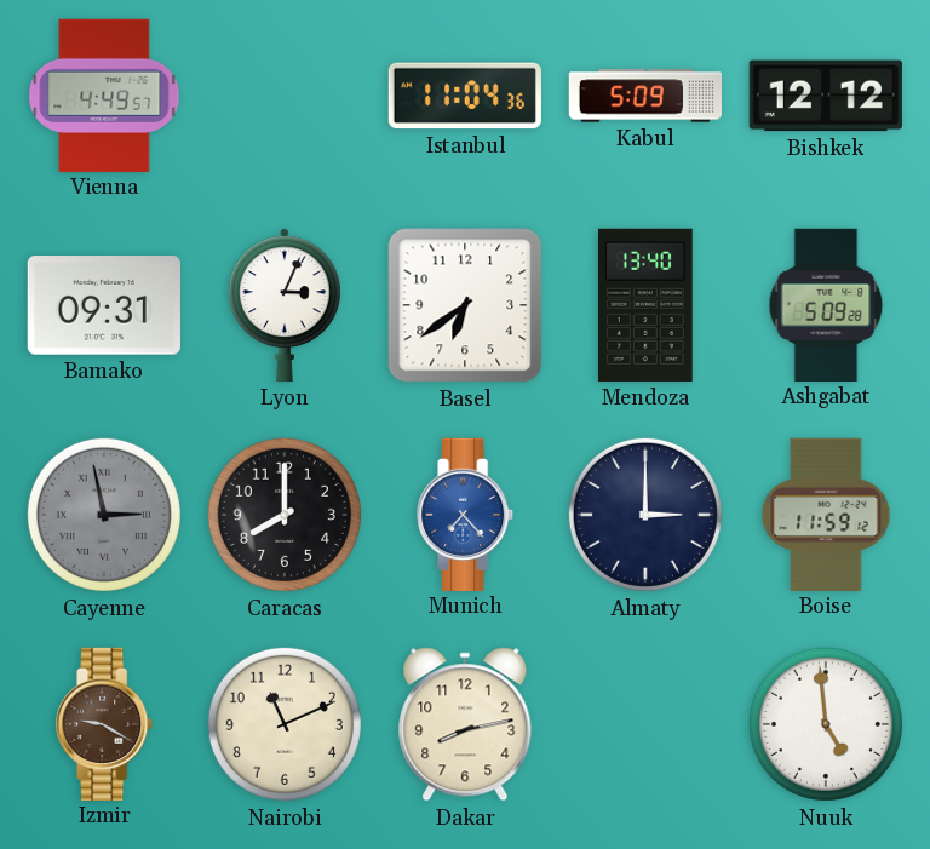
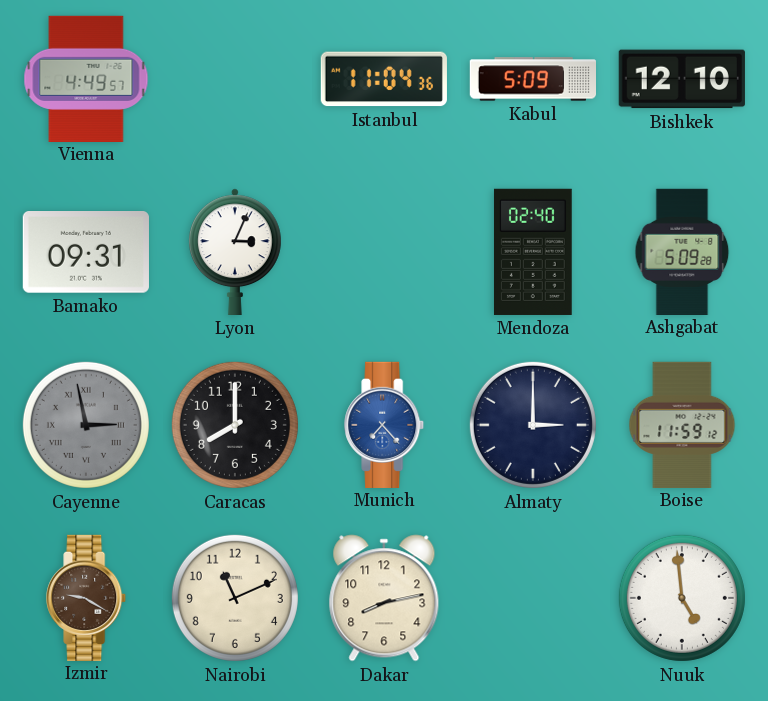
Bishkek: 12:12 -> 12:10 (682, 79)
Basel: 6:39 -> none (465, 305)
Mendoza: 13:40 -> 02:40 (533, 252)
